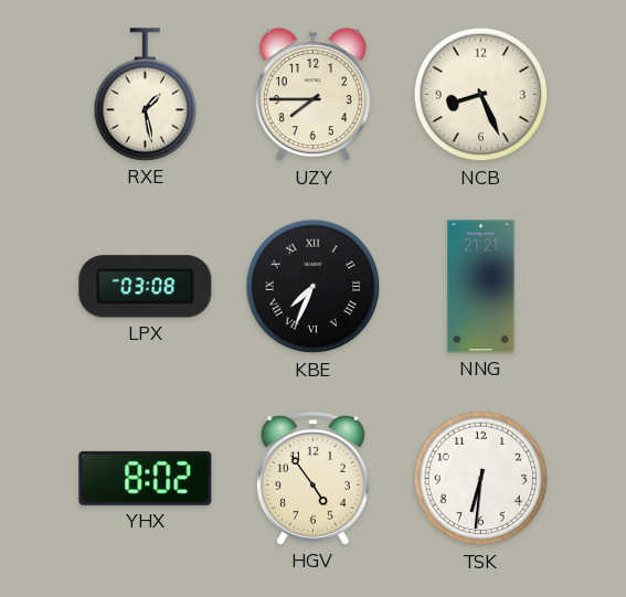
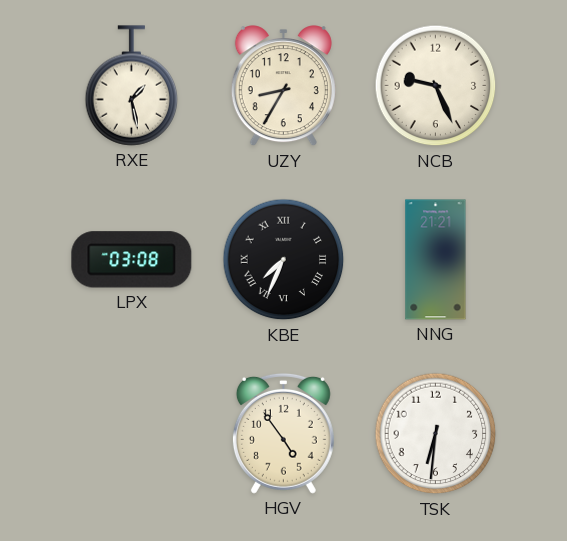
UZY: 7:45 -> 8:35 (283, 86)
NCB: 8:26 -> 9:26 (436, 86)
YHX: 8:02 -> none (146, 478)
